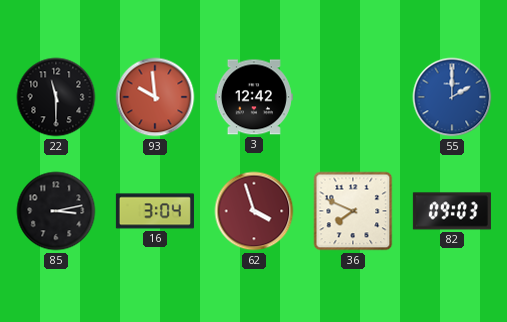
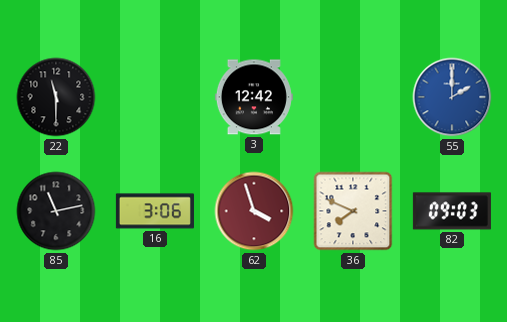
93: 9:59 -> none (155, 97)
85: 3:13 -> 11:13 (56, 211)
16: 3:04 -> 3:06 (155, 211)
